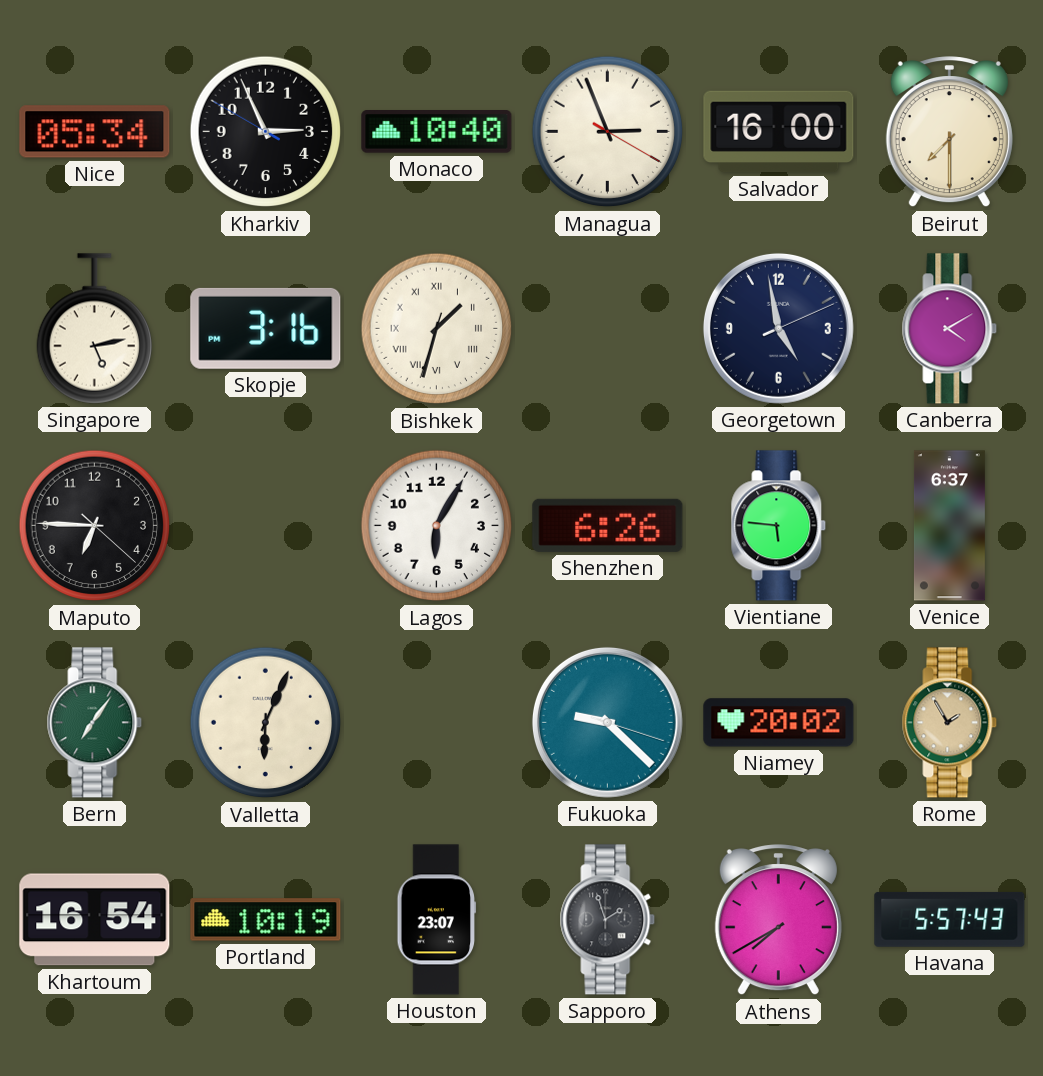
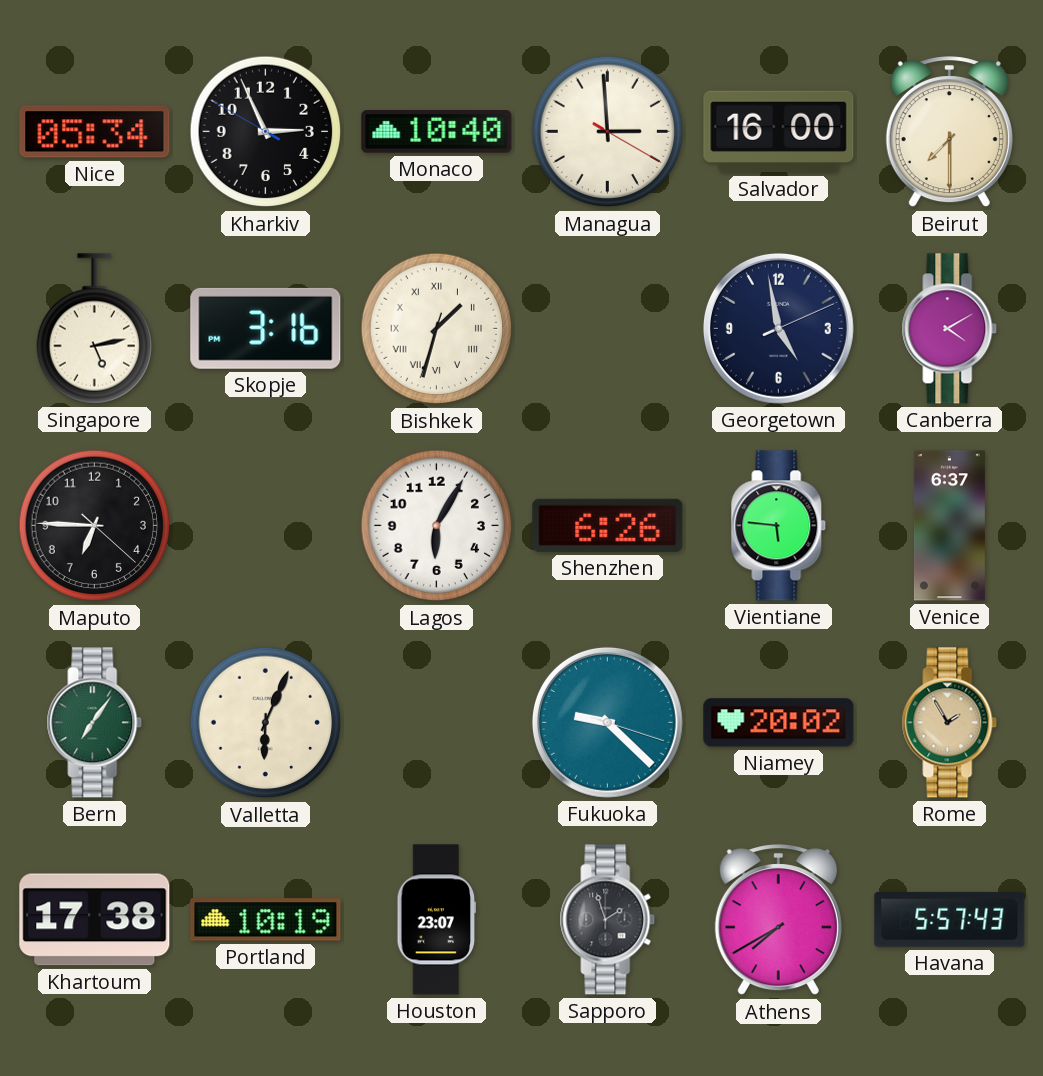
Managua: 2:56 -> 2:59 (608, 132)
Khartoum: 16:54 -> 17:38 (95, 920)
